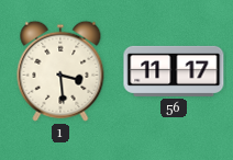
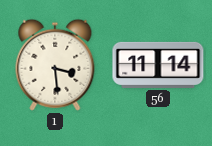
56: 11:17 -> 11:14 (158, 65)
